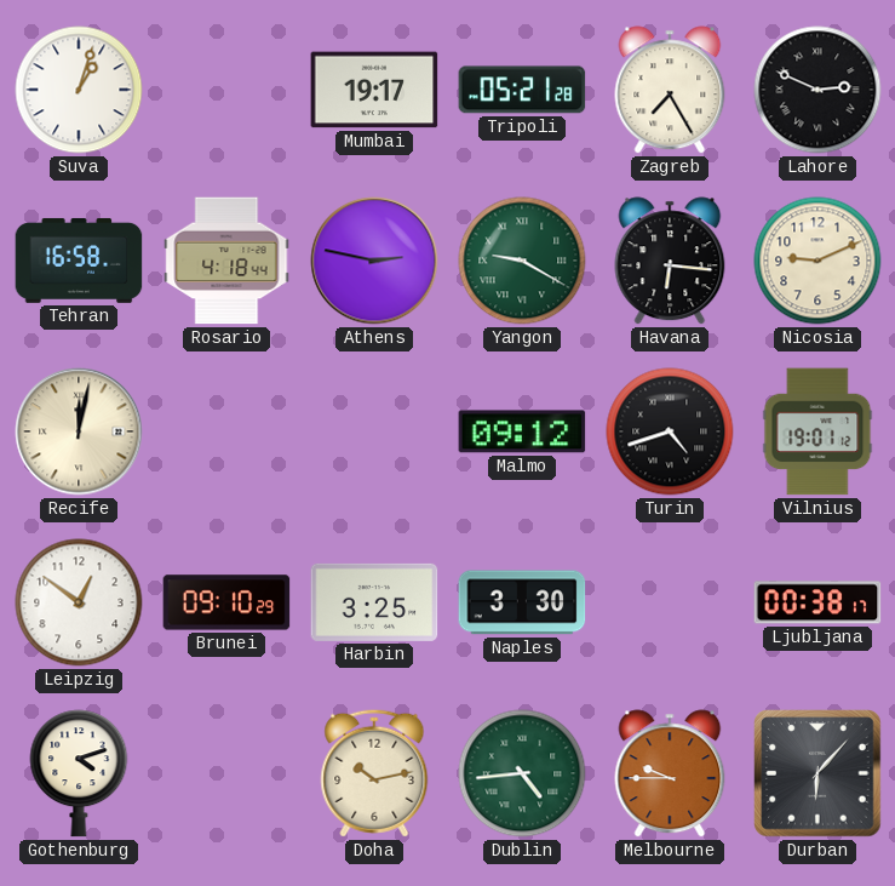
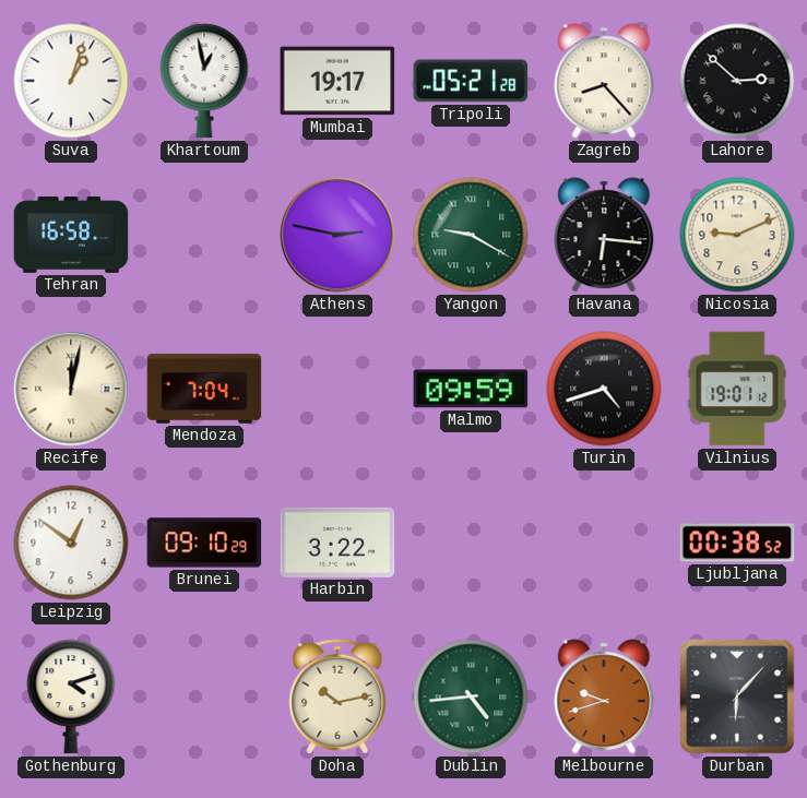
Khartoum: none -> 12:58 (204, 81)
Zagreb: 7:25 -> 8:23 (604, 81)
Lahore: 2:49 -> 2:52 (737, 81)
Rosario: 4:18 -> none (226, 261)
Mendoza: none -> 7:04 (204, 389)
Malmo: 09:12 -> 09:59 (471, 389)
Harbin: 3:25 -> 3:22 (337, 543)
Naples: 3:30 -> none (522, 602)
Ljubljana: 00:38:17 -> 00:38:52 (737, 543)
Melbourne: 9:45 -> 9:42 (604, 696)
